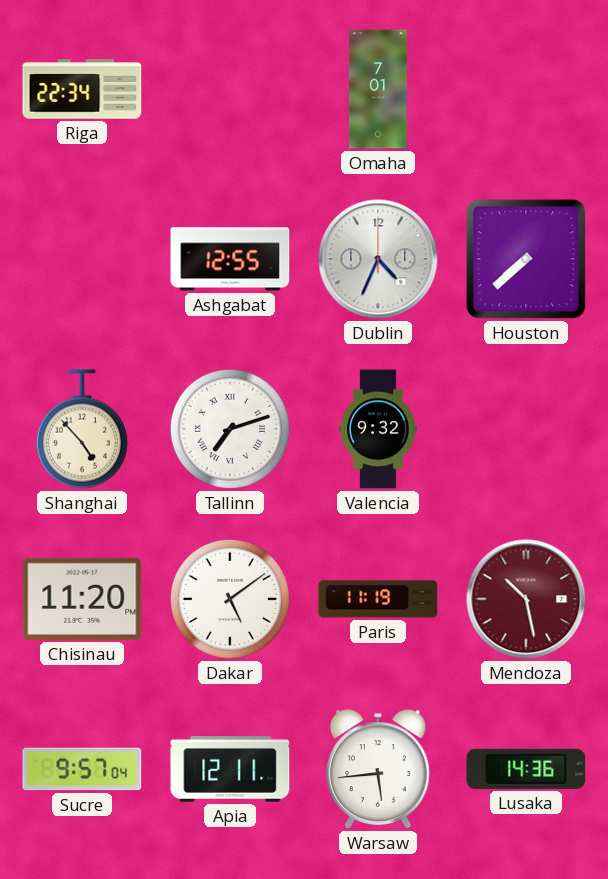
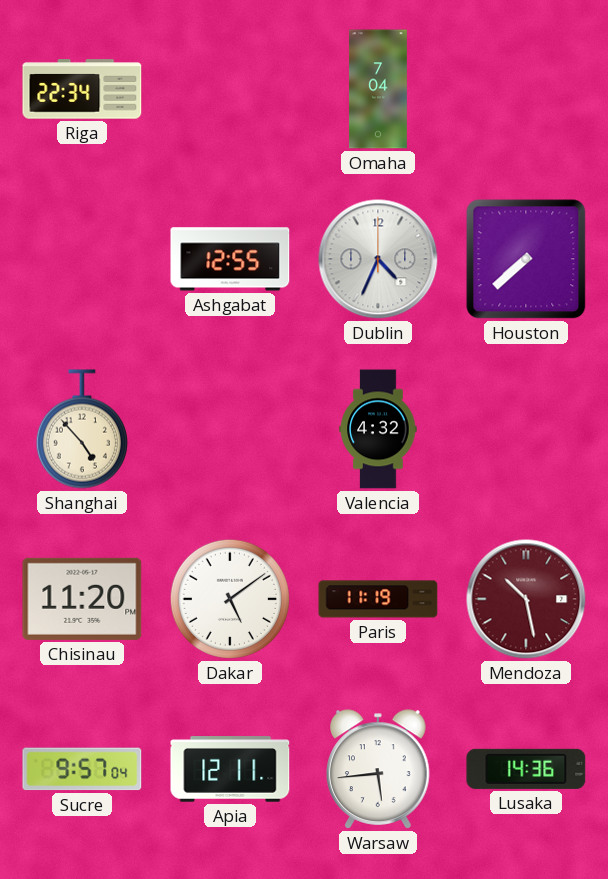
Omaha: 7:01 -> 7:04 (379, 89)
Tallinn: 7:12 -> none (230, 429)
Valencia: 9:32 -> 4:32 (378, 429)
